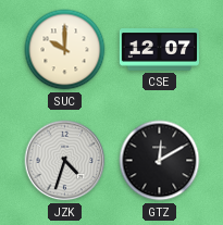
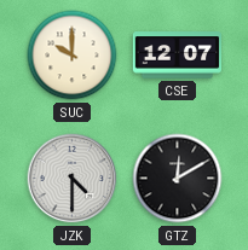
JZK: 4:33 -> 4:30 (73, 179)
